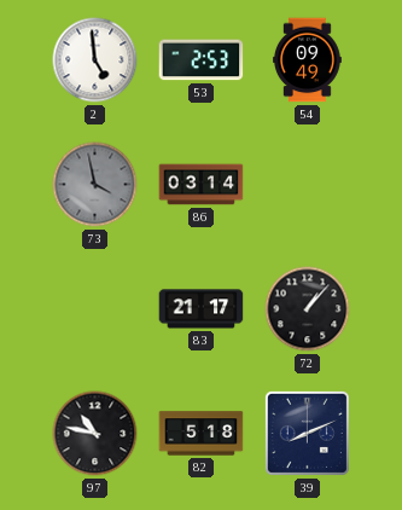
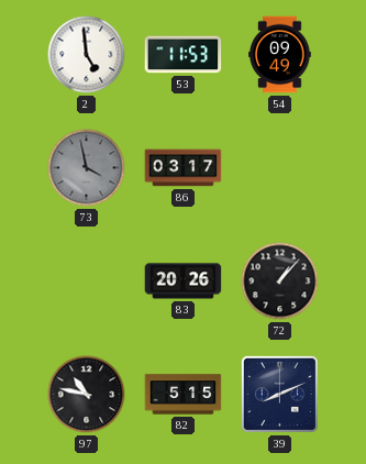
53: 2:53 -> 11:53 (184, 55)
86: 03:14 -> 03:17 (184, 168)
83: 21:17 -> 20:26 (184, 281)
82: 5:18 -> 5:15 (184, 395)
